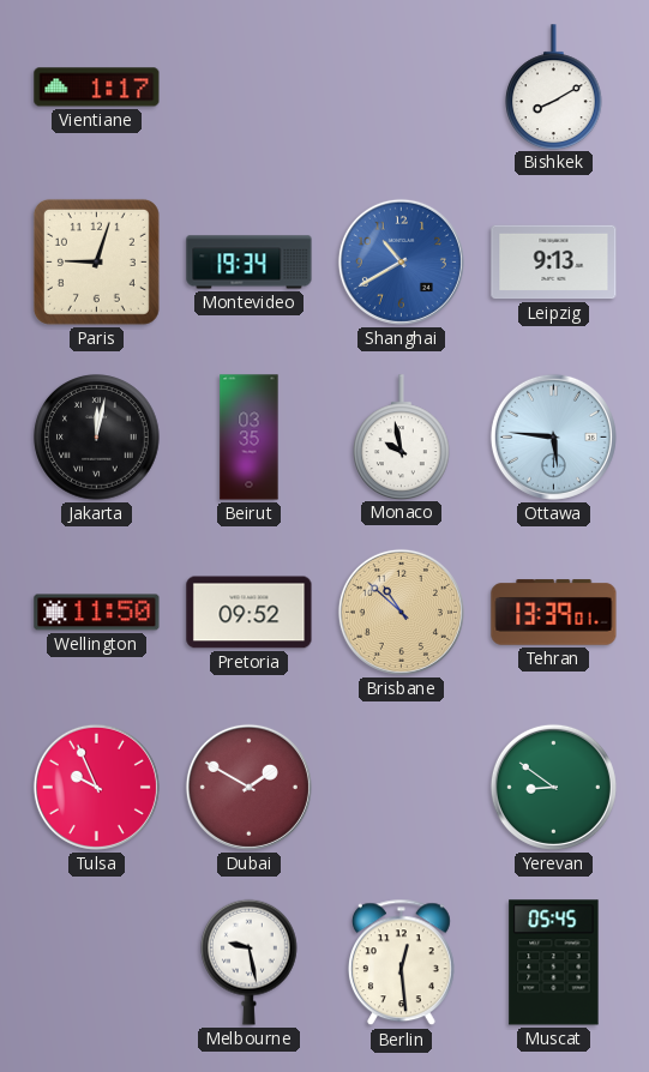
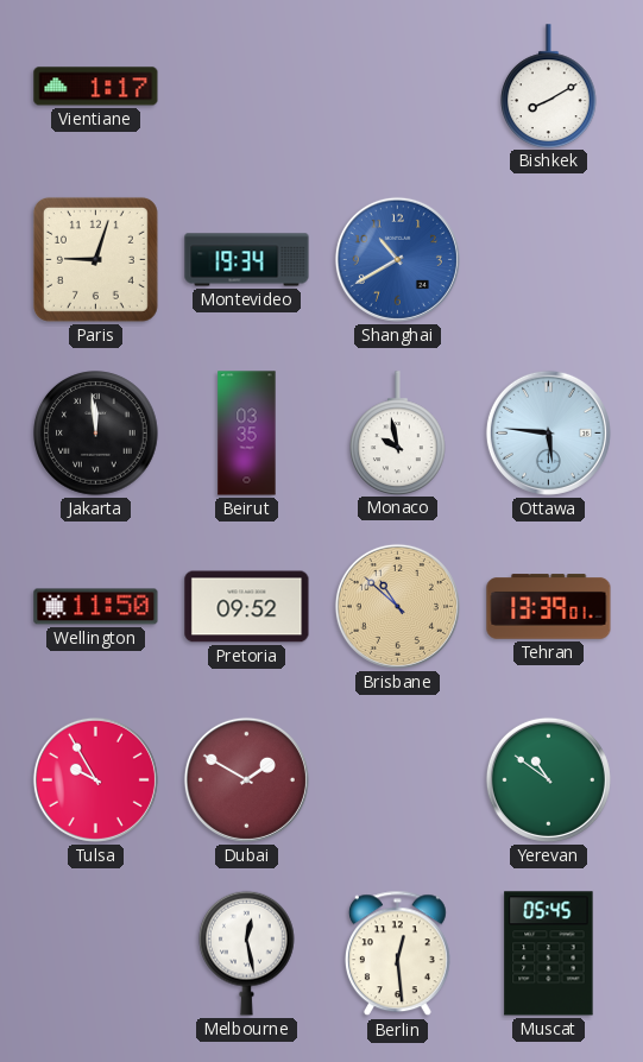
Leipzig: 9:13 -> none (554, 263)
Jakarta: 12:02 -> 11:59 (96, 434)
Tulsa: 9:56 -> 9:55 (95, 779)
Yerevan: 8:51 -> 10:51 (548, 779)
Melbourne: 9:28 -> 12:28 (247, 953)
